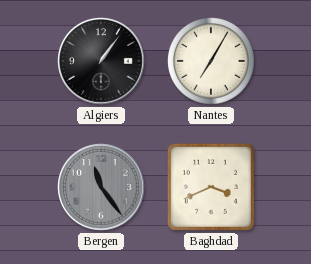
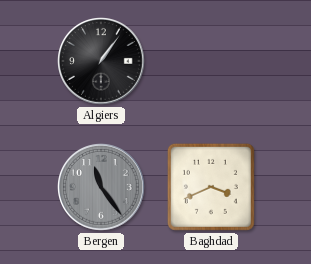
Nantes: 7:05 -> none (211, 61)
